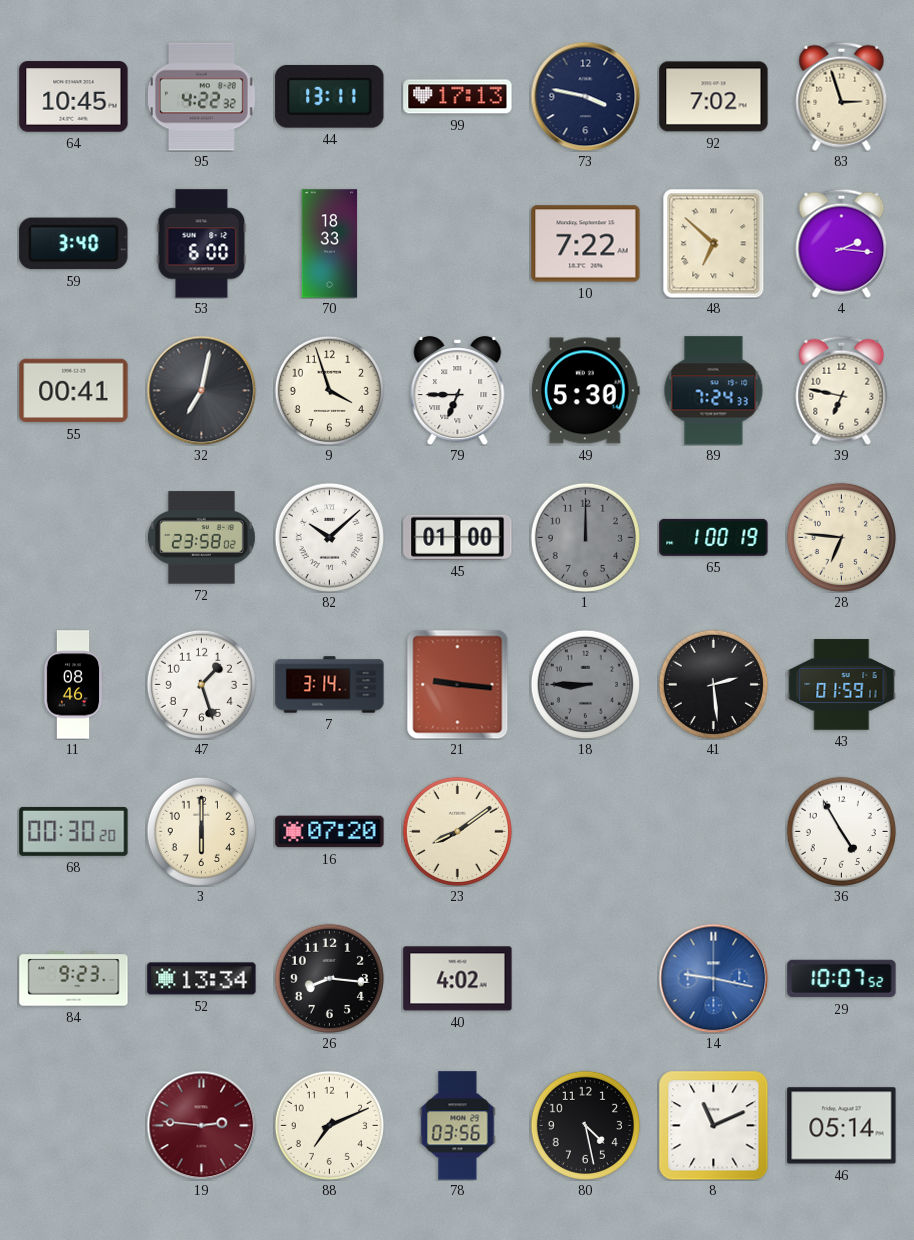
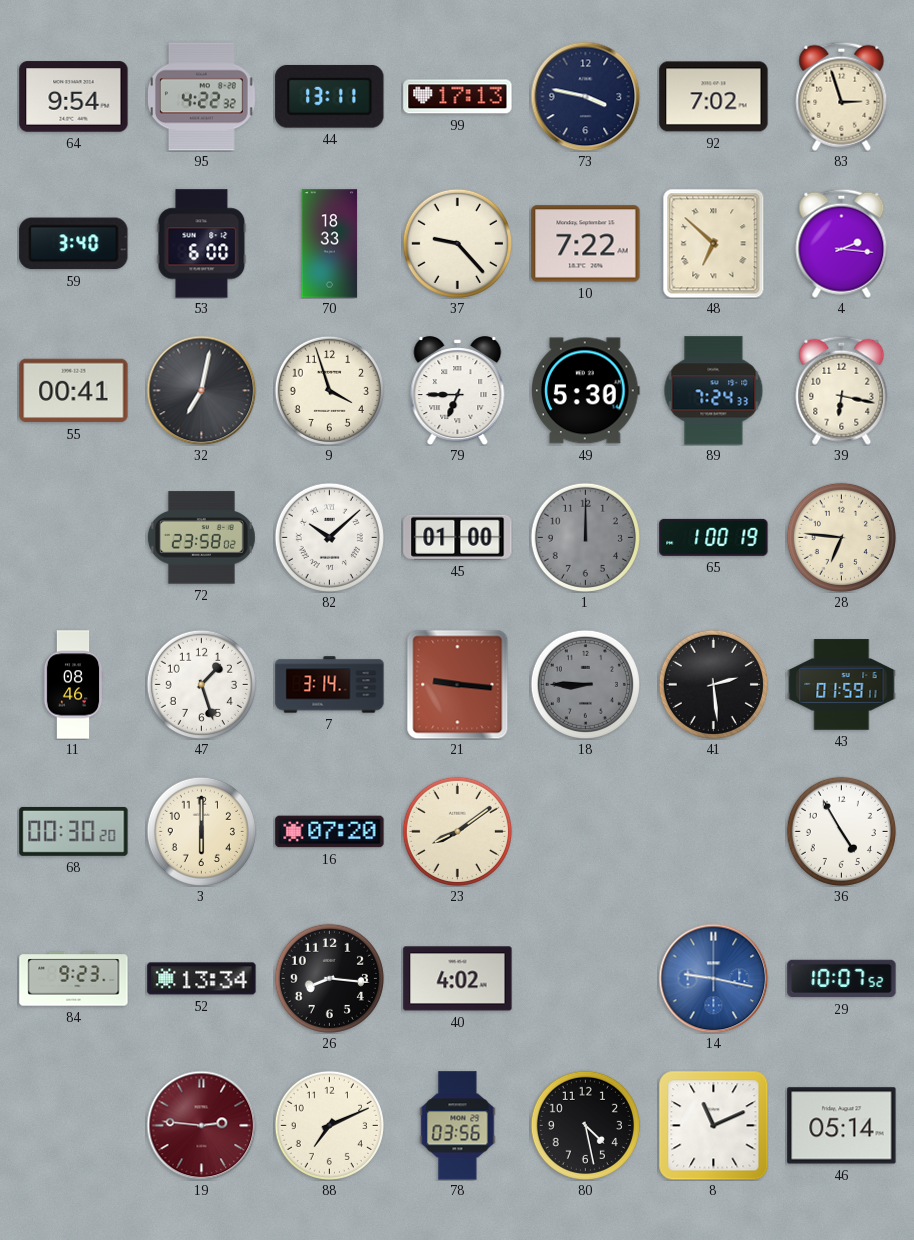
64: 10:45 -> 9:54 (74, 97)
37: none -> 9:23 (457, 243)
39: 6:47 -> 6:17 (842, 390)
